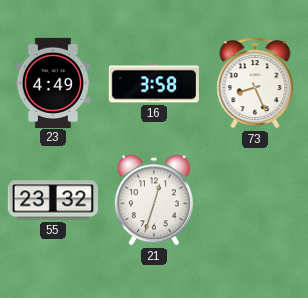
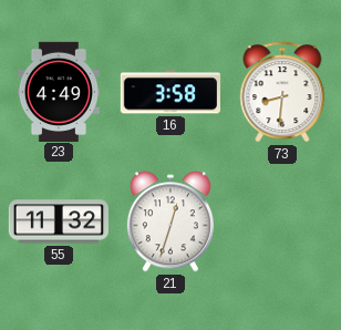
73: 8:26 -> 8:31 (282, 92)
55: 23:32 -> 11:32 (58, 221)
